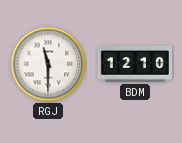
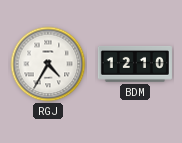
RGJ: 11:30 -> 4:35 (48, 64)
